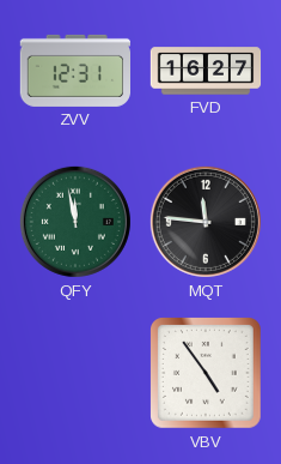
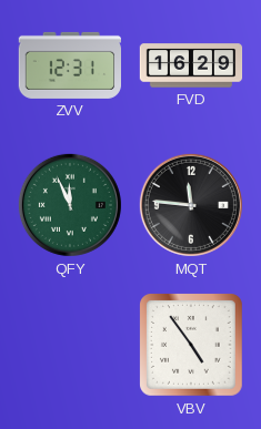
FVD: 16:27 -> 16:29 (191, 65)
QFY: 11:58 -> 11:56 (70, 205)
